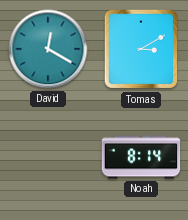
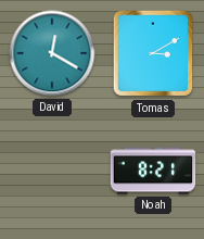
Noah: 8:14 -> 8:21 (153, 171)
